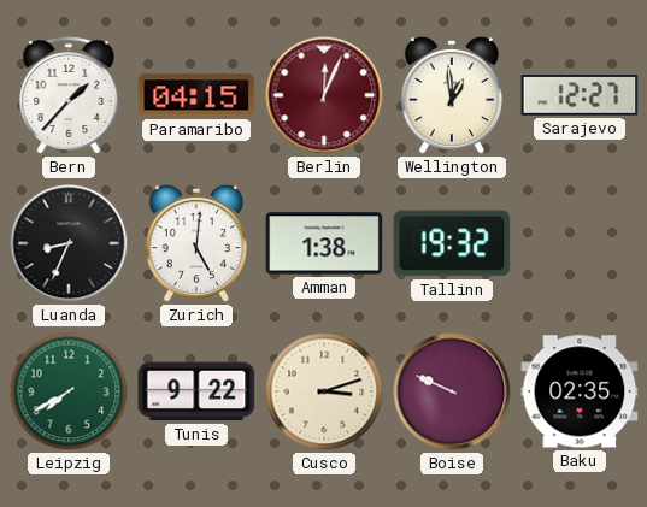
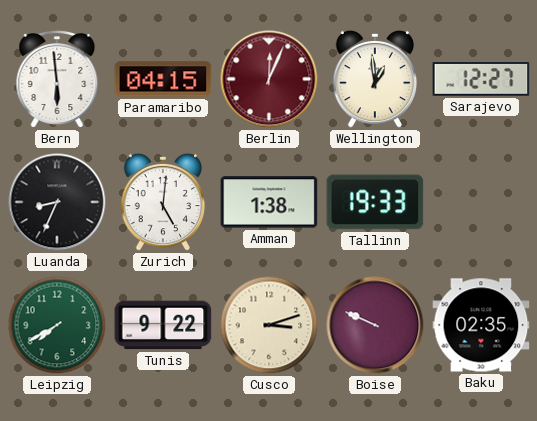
Bern: 1:37 -> 5:59 (57, 79)
Tallinn: 19:32 -> 19:33 (375, 202)
